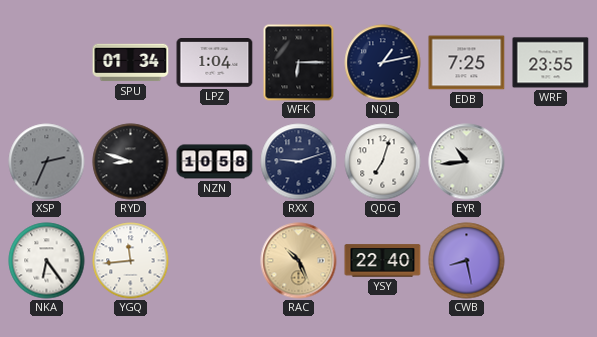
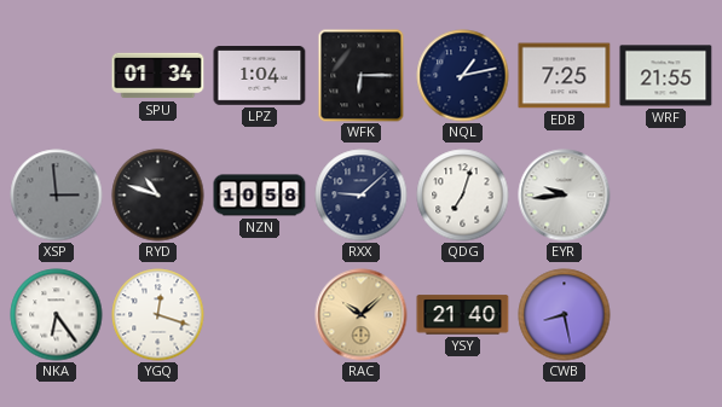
WRF: 23:55 -> 21:55 (666, 76)
XSP: 2:34 -> 2:59 (57, 196)
RYD: 8:48 -> 10:48 (158, 196)
RXX: 9:12 -> 9:08 (362, 196)
EYR: 10:44 -> 9:44 (565, 196)
YGQ: 11:44 -> 12:18 (158, 315)
RAC: 10:26 -> 10:08 (362, 315)
YSY: 22:40 -> 21:40 (463, 315)
